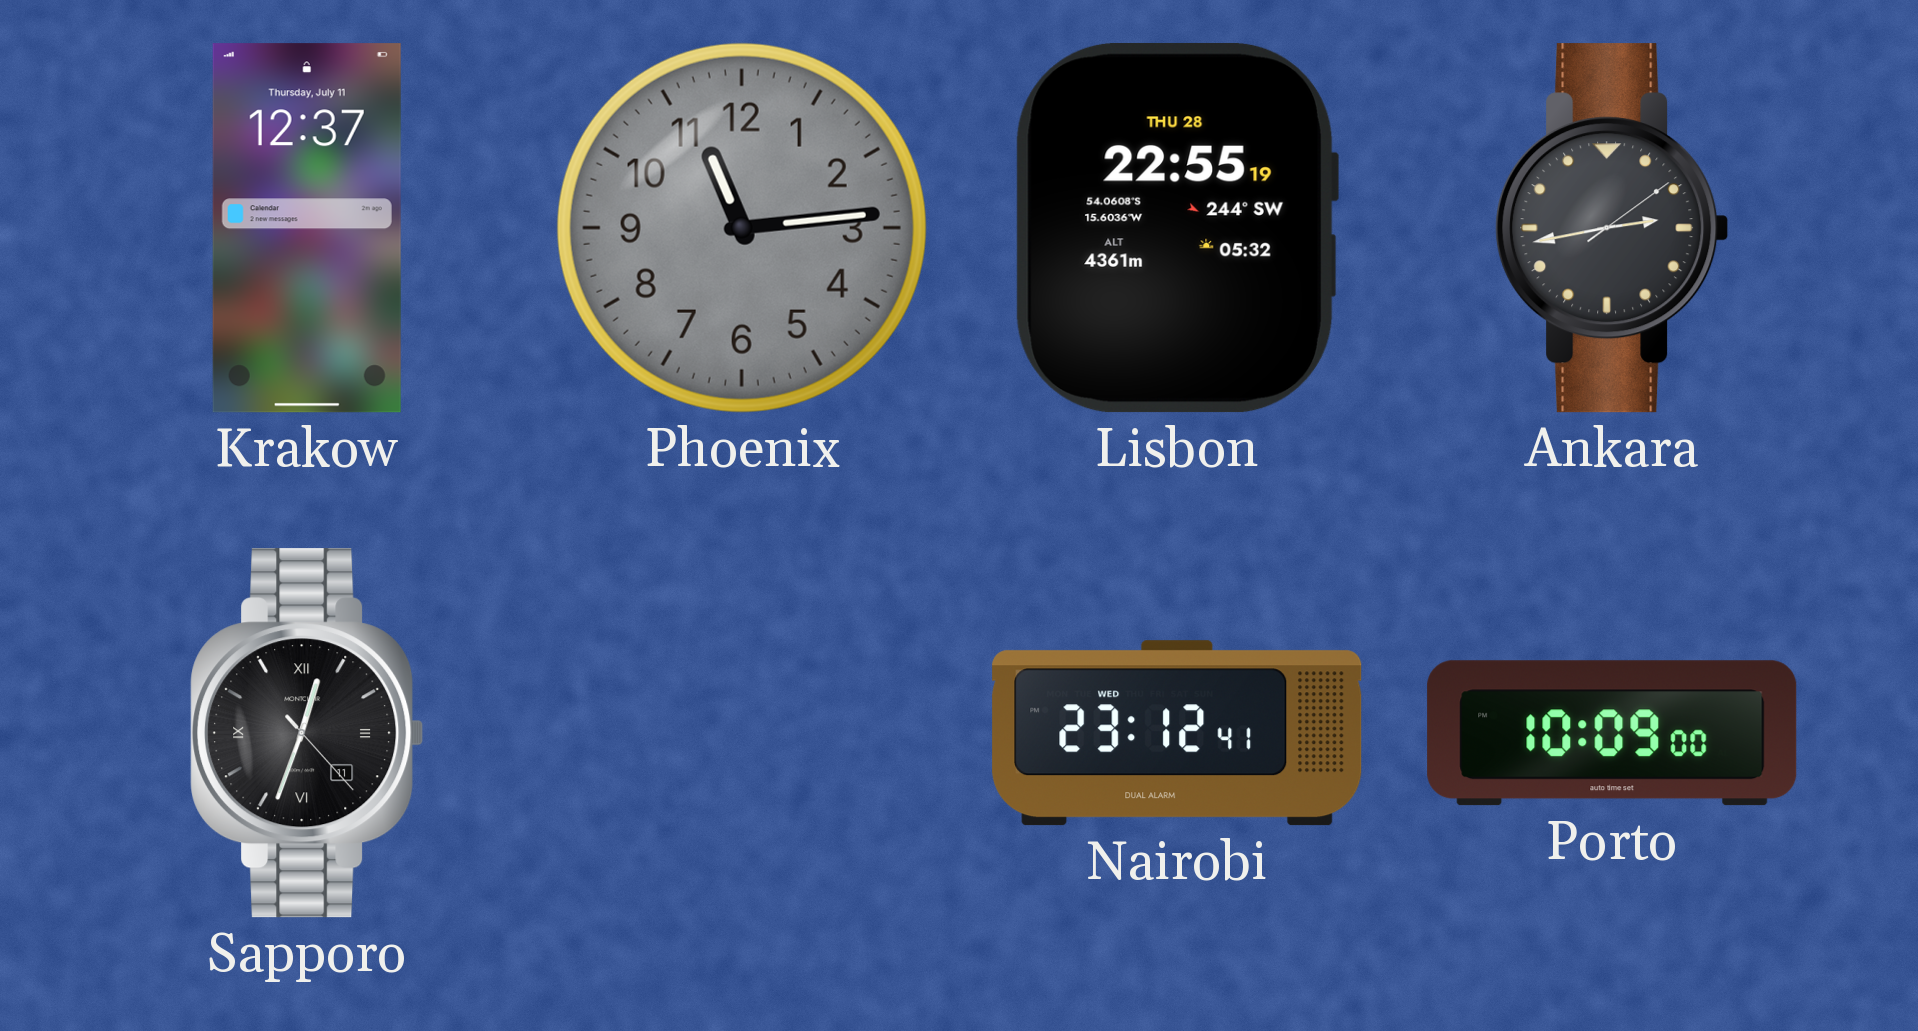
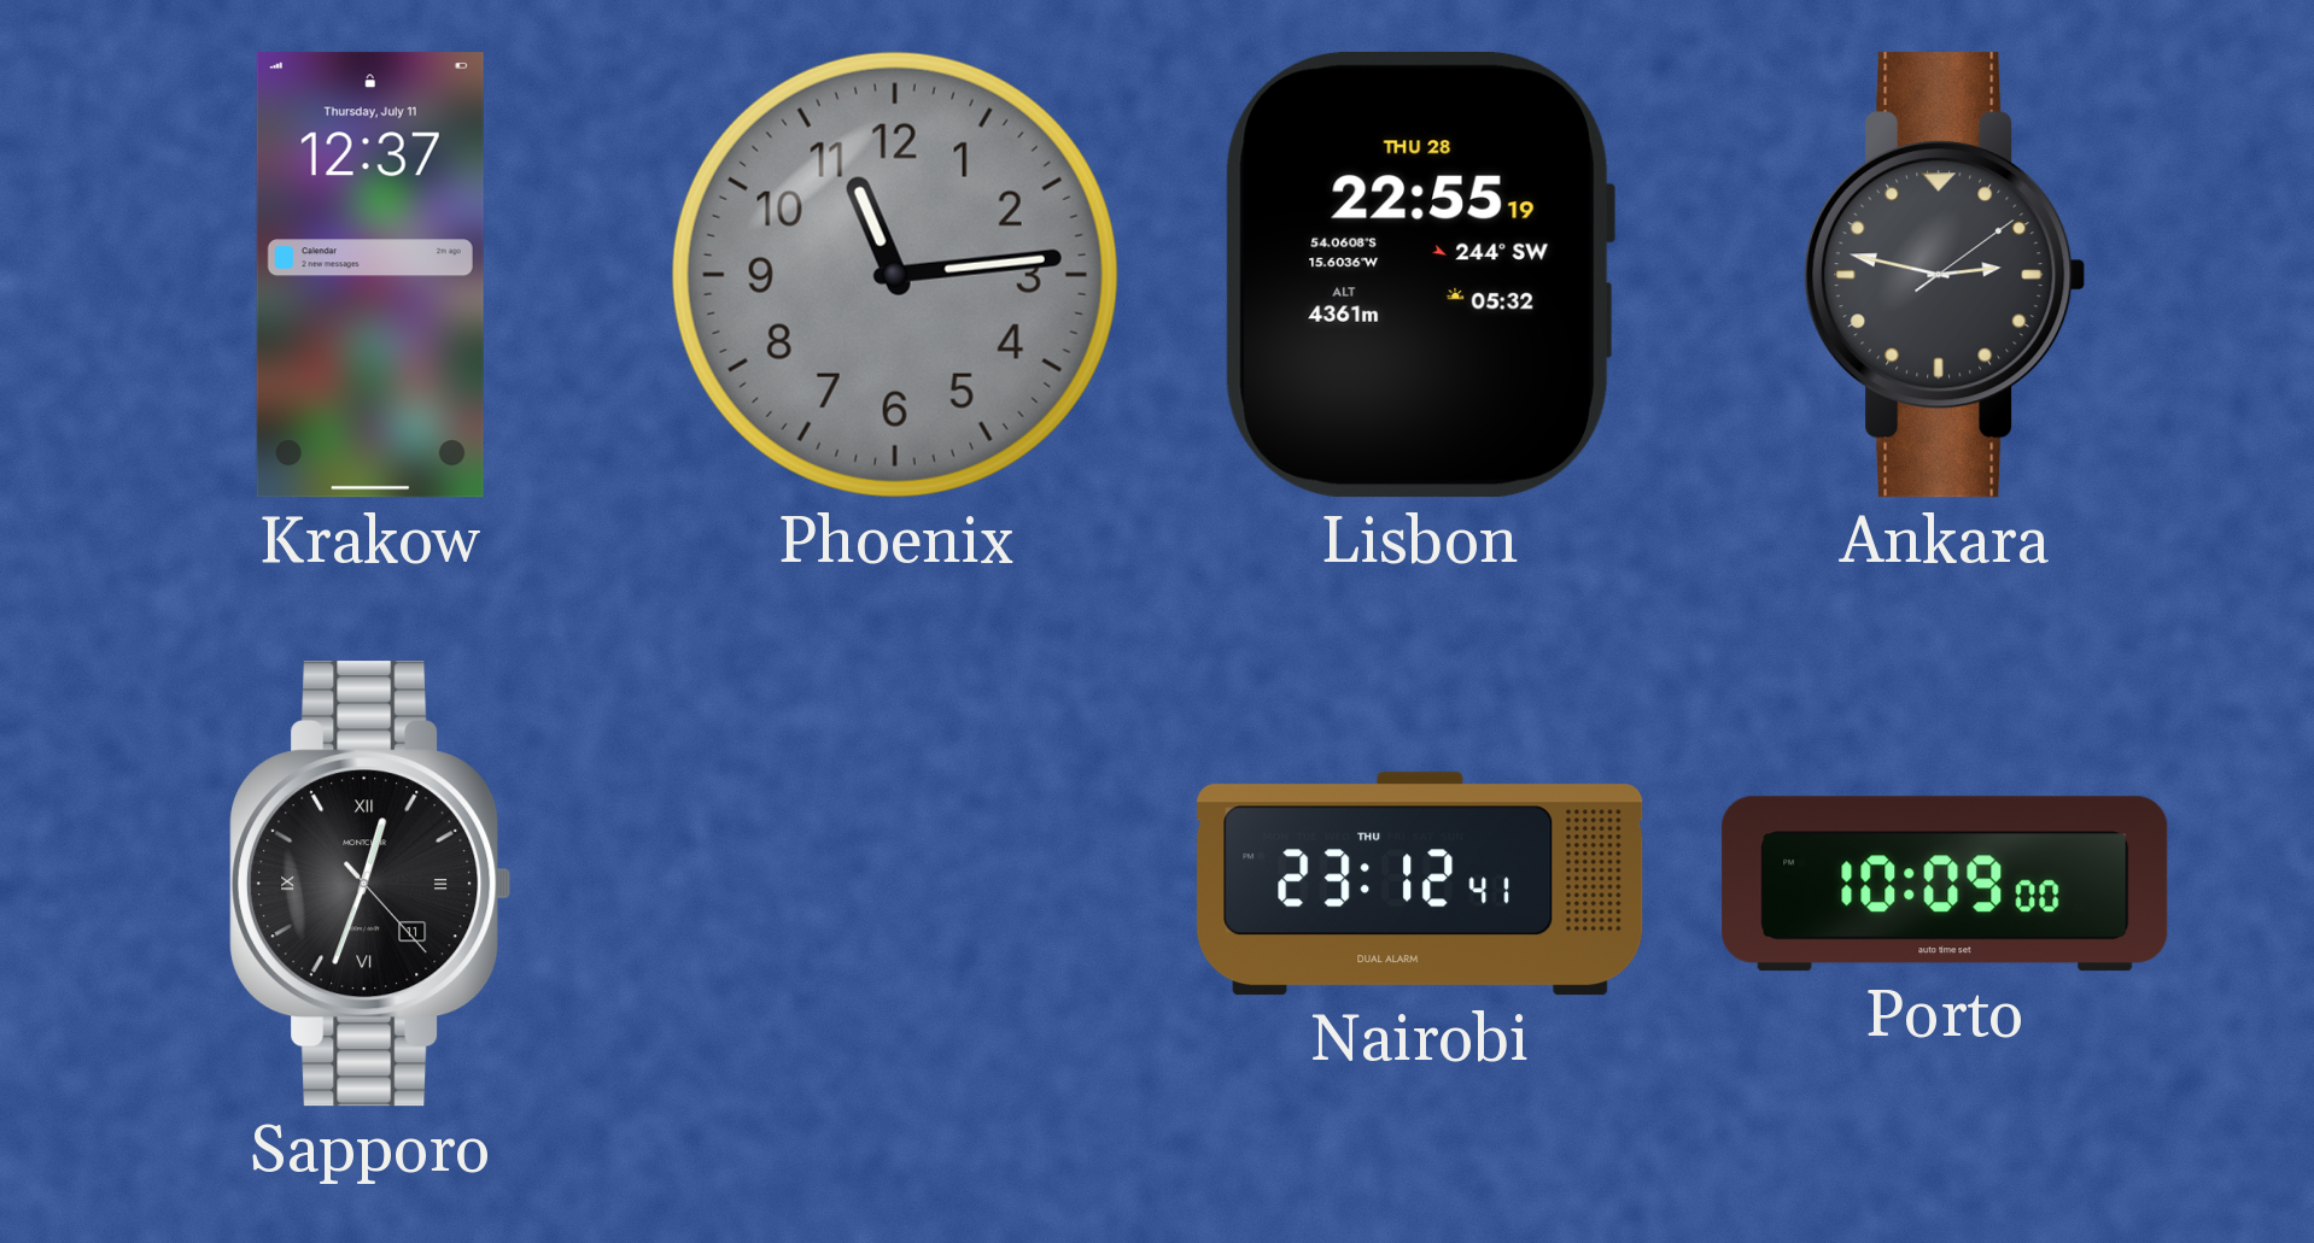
Ankara: 2:43 -> 2:47 (1945, 275)
Nairobi date: WED -> THU (1420, 884)
